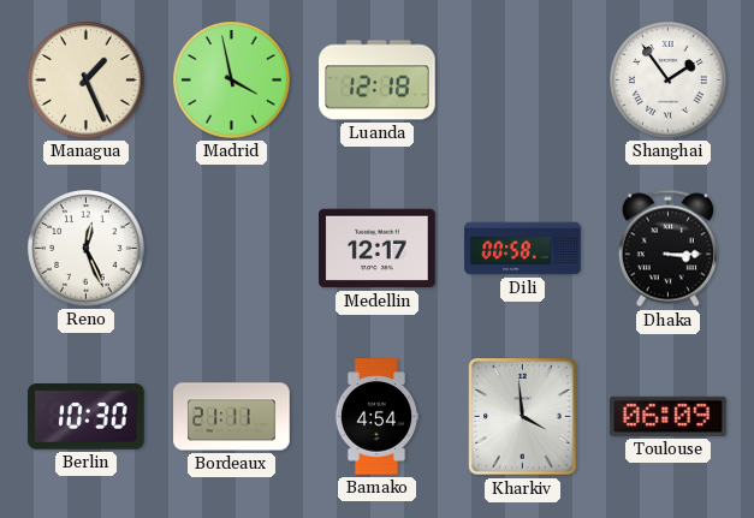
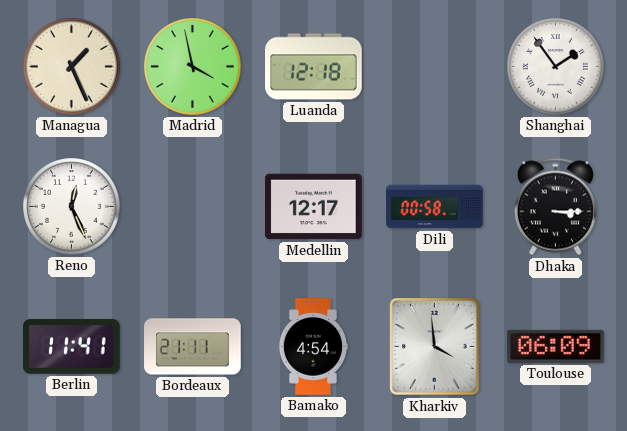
Berlin: 10:30 -> 11:41 (72, 347)
